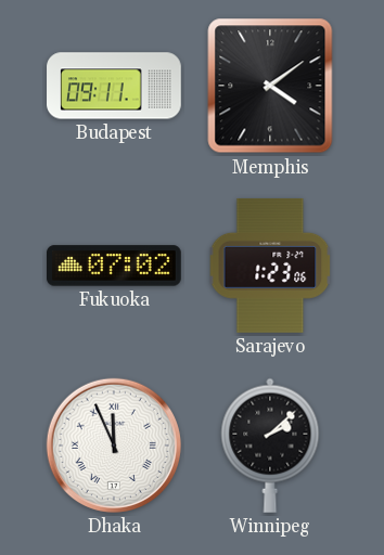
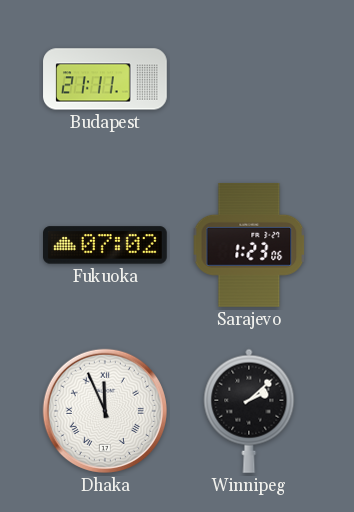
Budapest: 09:11 -> 21:11 (105, 79)
Memphis: 4:09 -> none (270, 86)
